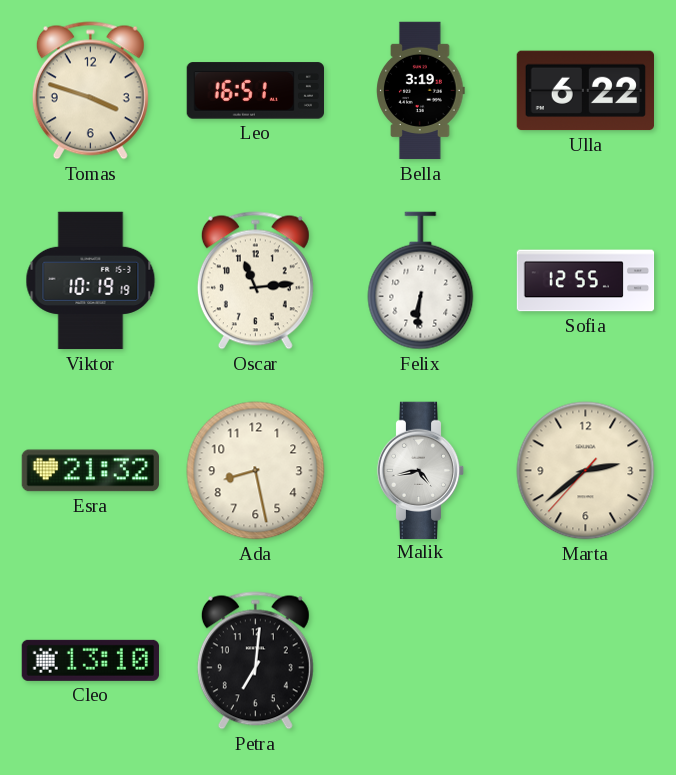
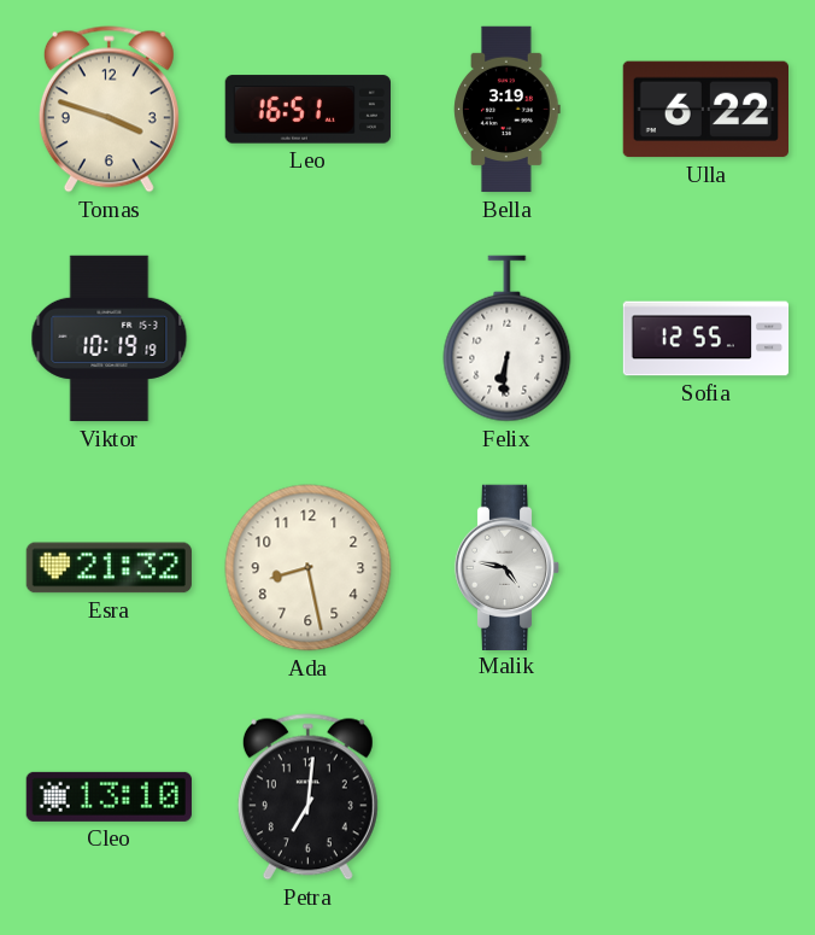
Oscar: 11:14 -> none (255, 281)
Malik: 4:43 -> 4:47 (508, 567)
Marta: 2:38 -> none (586, 471)
